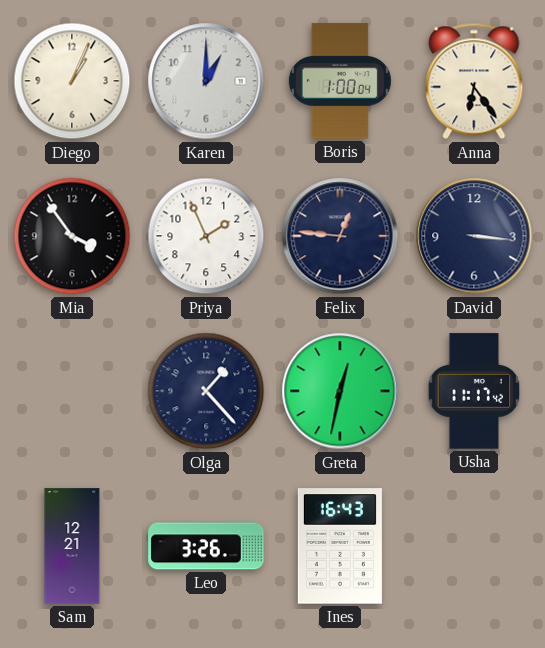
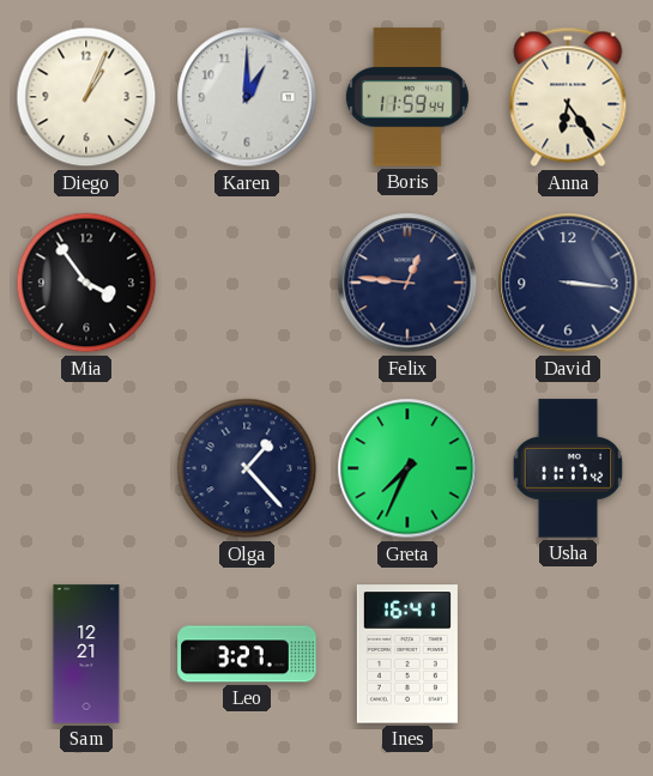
Boris: 1:00 -> 11:59 (407, 97)
Priya: 1:56 -> none (206, 236)
Greta: 12:32 -> 7:34 (407, 468)
Leo: 3:26 -> 3:27 (247, 654)
Ines: 16:43 -> 16:41 (407, 654)
